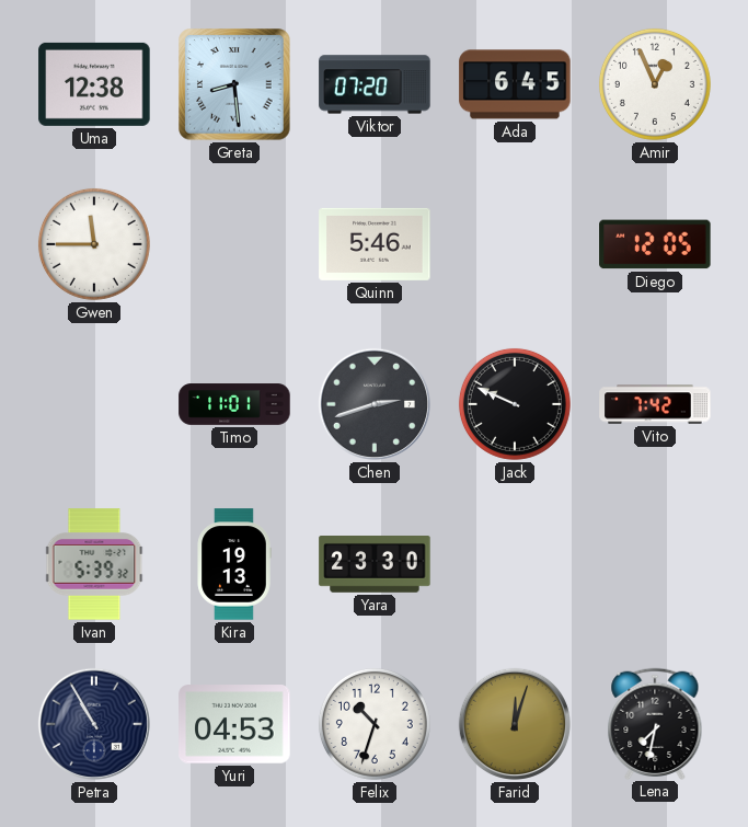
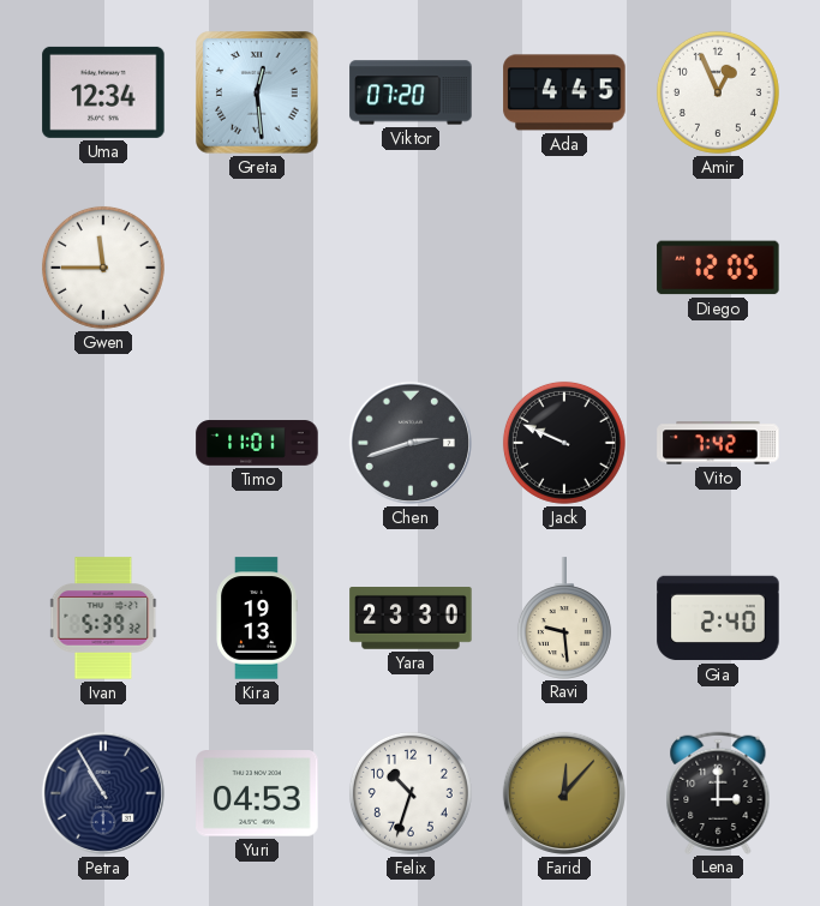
Uma: 12:38 -> 12:34 (103, 92)
Greta: 8:29 -> 12:29 (257, 92)
Ada: 6:45 -> 4:45 (564, 92)
Quinn: 5:46 -> none (375, 244)
Ravi: none -> 9:29 (564, 618)
Gia: none -> 2:40 (718, 618)
Farid: 12:03 -> 12:07 (564, 793)
Lena: 7:32 -> 3:00 (718, 792)
